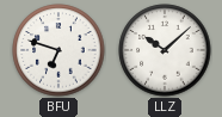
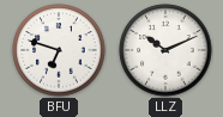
LLZ: 10:08 -> 10:11 (165, 50)
